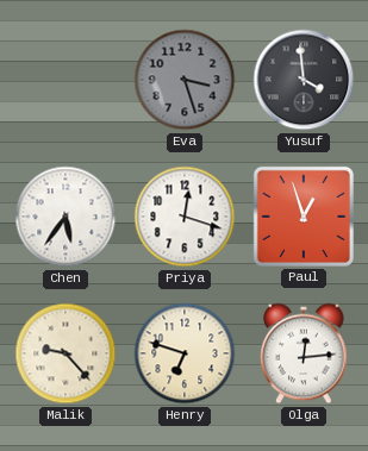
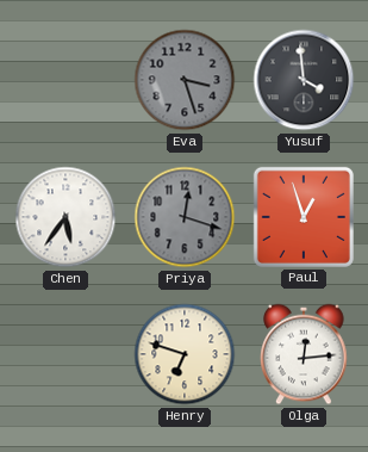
Priya dial: white -> grey (185, 217)
Malik: 9:23 -> none (66, 353)
